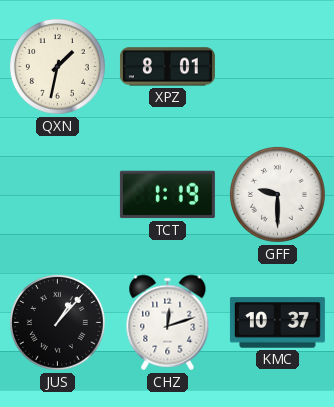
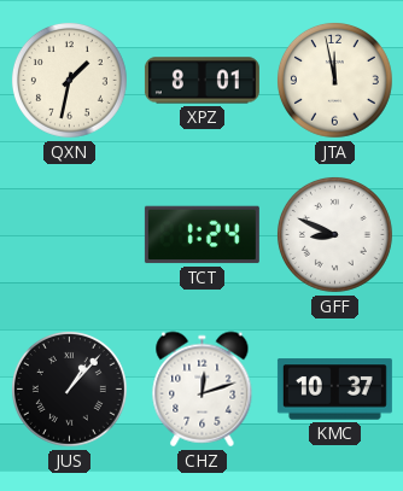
JTA: none -> 11:58 (334, 80)
TCT: 1:19 -> 1:24 (201, 235)
GFF: 9:30 -> 8:49 (334, 234)
